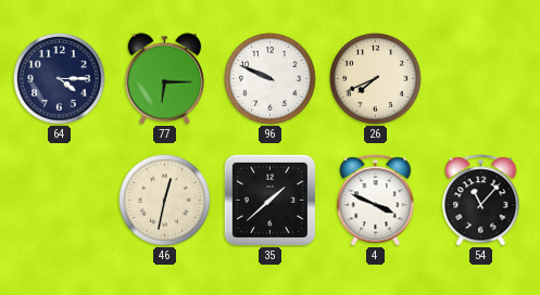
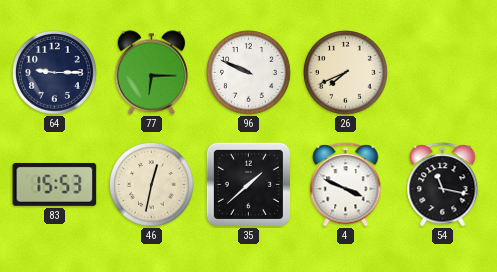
64: 4:15 -> 9:15 (55, 73)
83: none -> 15:53 (55, 184)
54: 11:07 -> 11:17 (443, 185)
